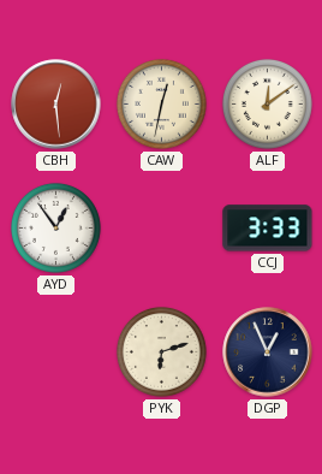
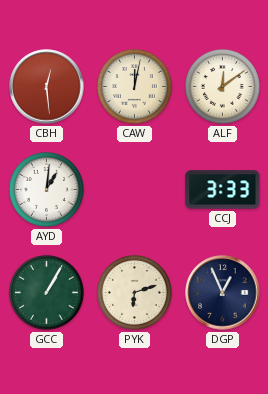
CAW: 12:32 -> 12:02 (134, 86)
AYD: 12:54 -> 1:01 (46, 189)
GCC: none -> 1:05 (46, 292)
